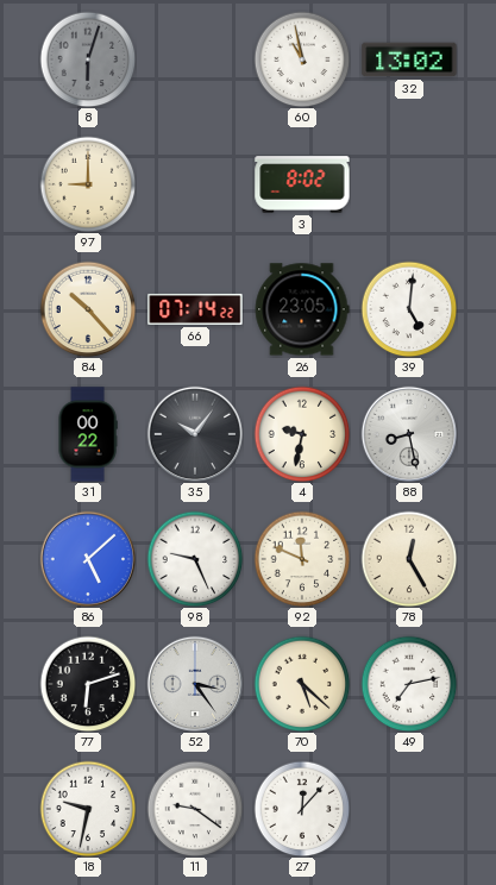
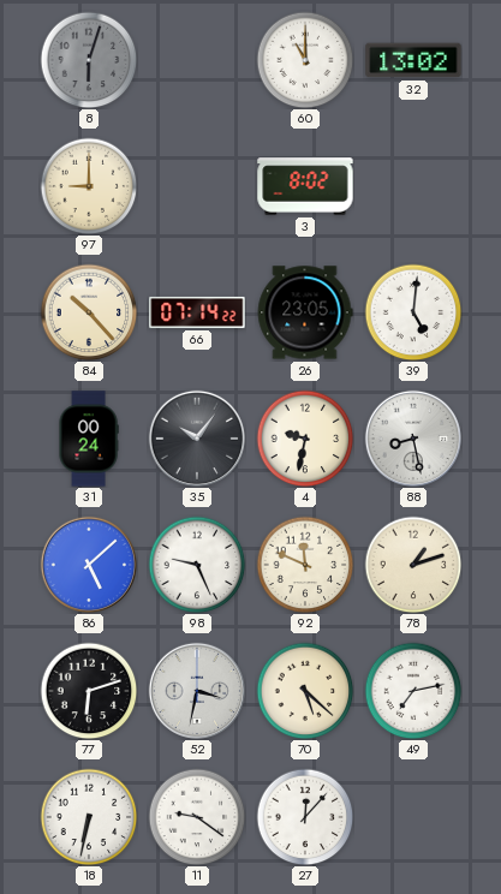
60: 10:58 -> 11:00 (305, 60)
31: 00:22 -> 00:24 (89, 439)
78: 12:25 -> 1:12 (413, 565)
52: 3:24 -> 3:32 (196, 690)
18: 9:32 -> 6:32 (89, 817)
